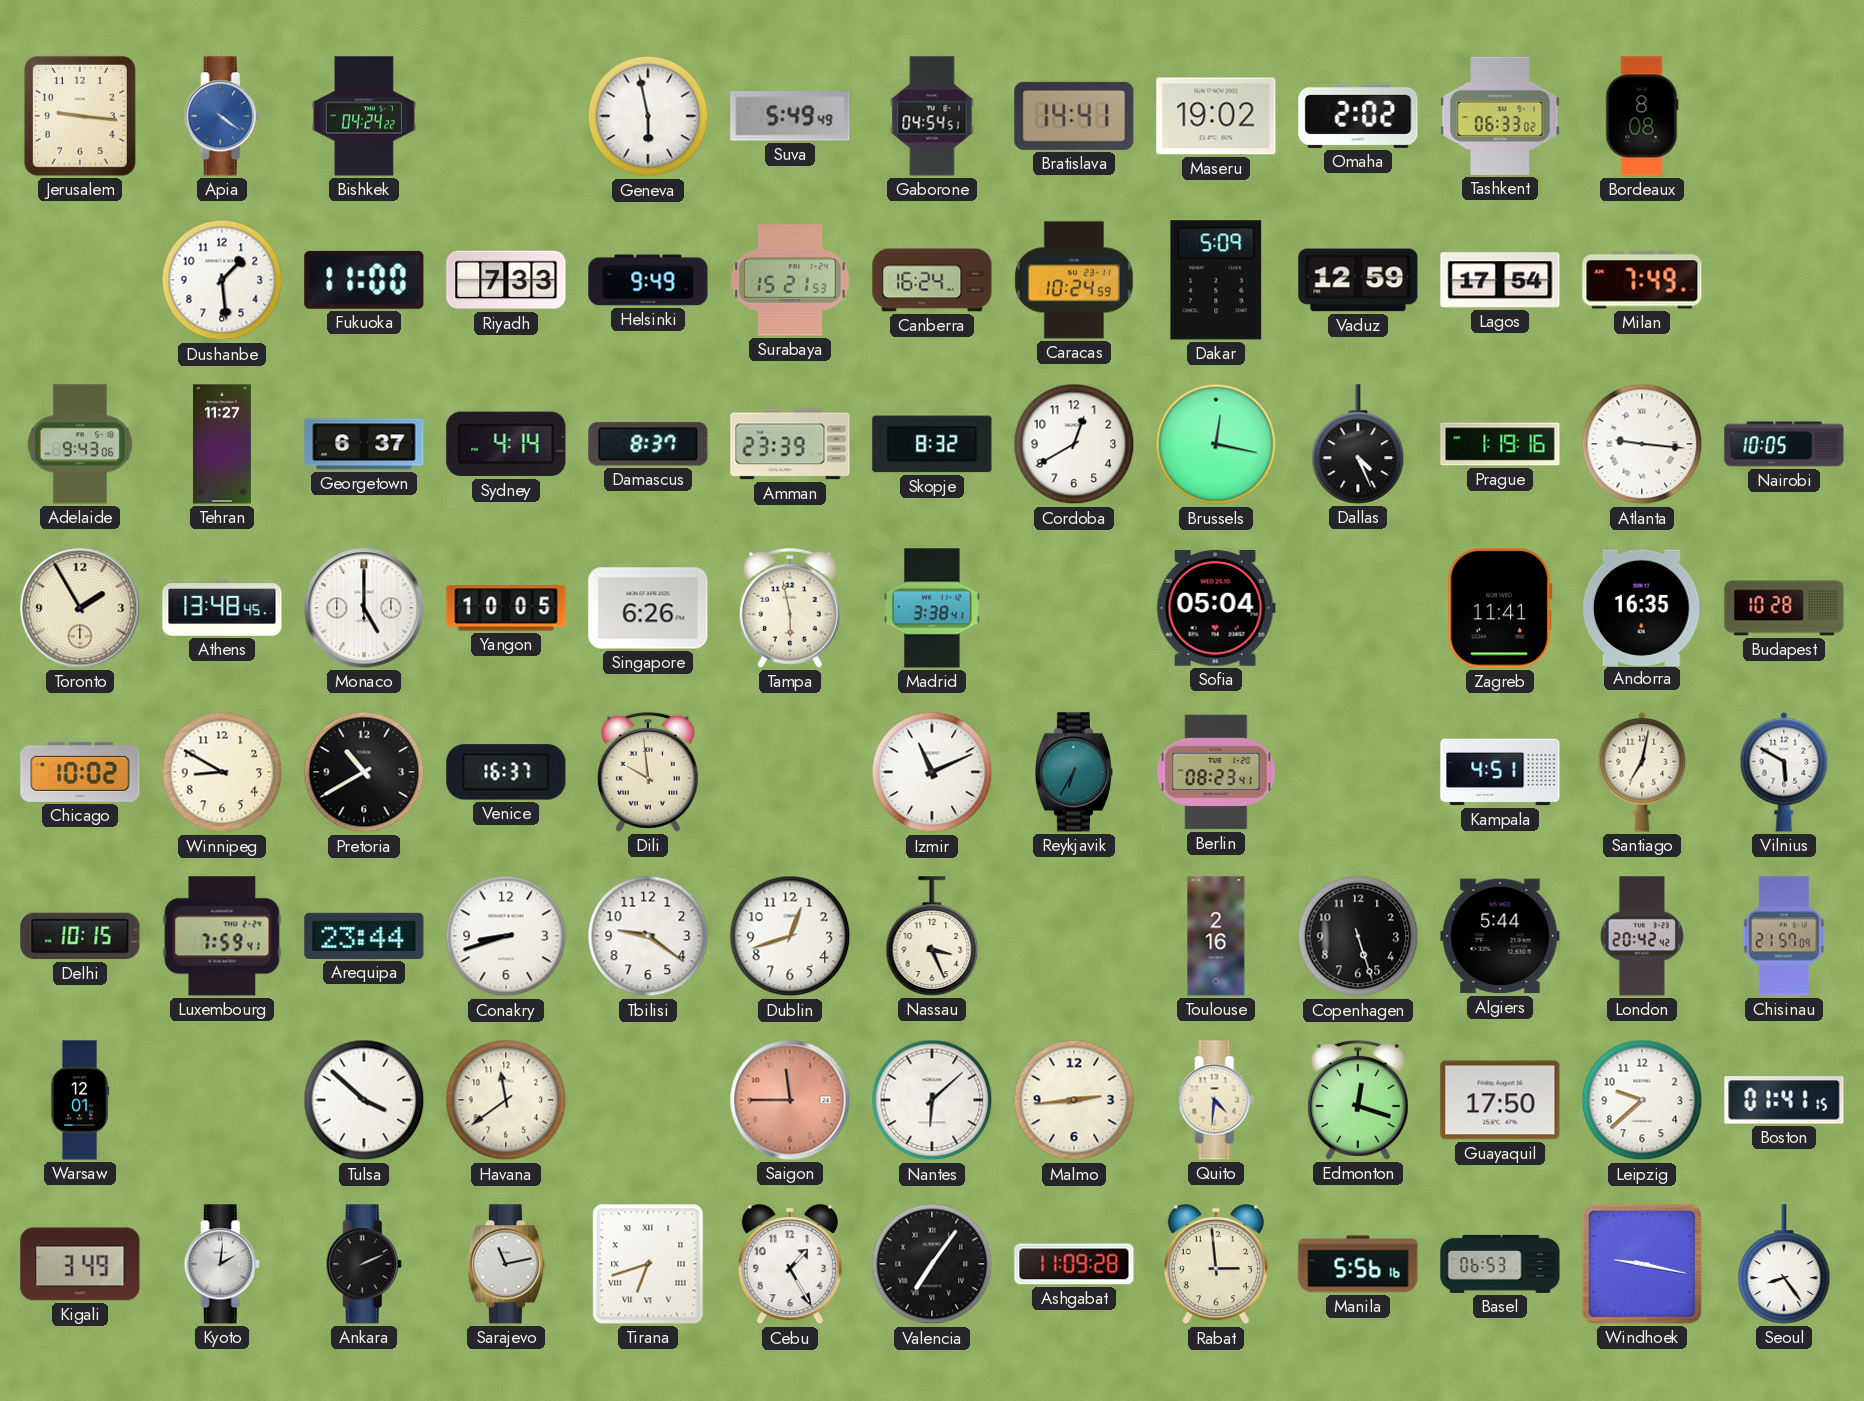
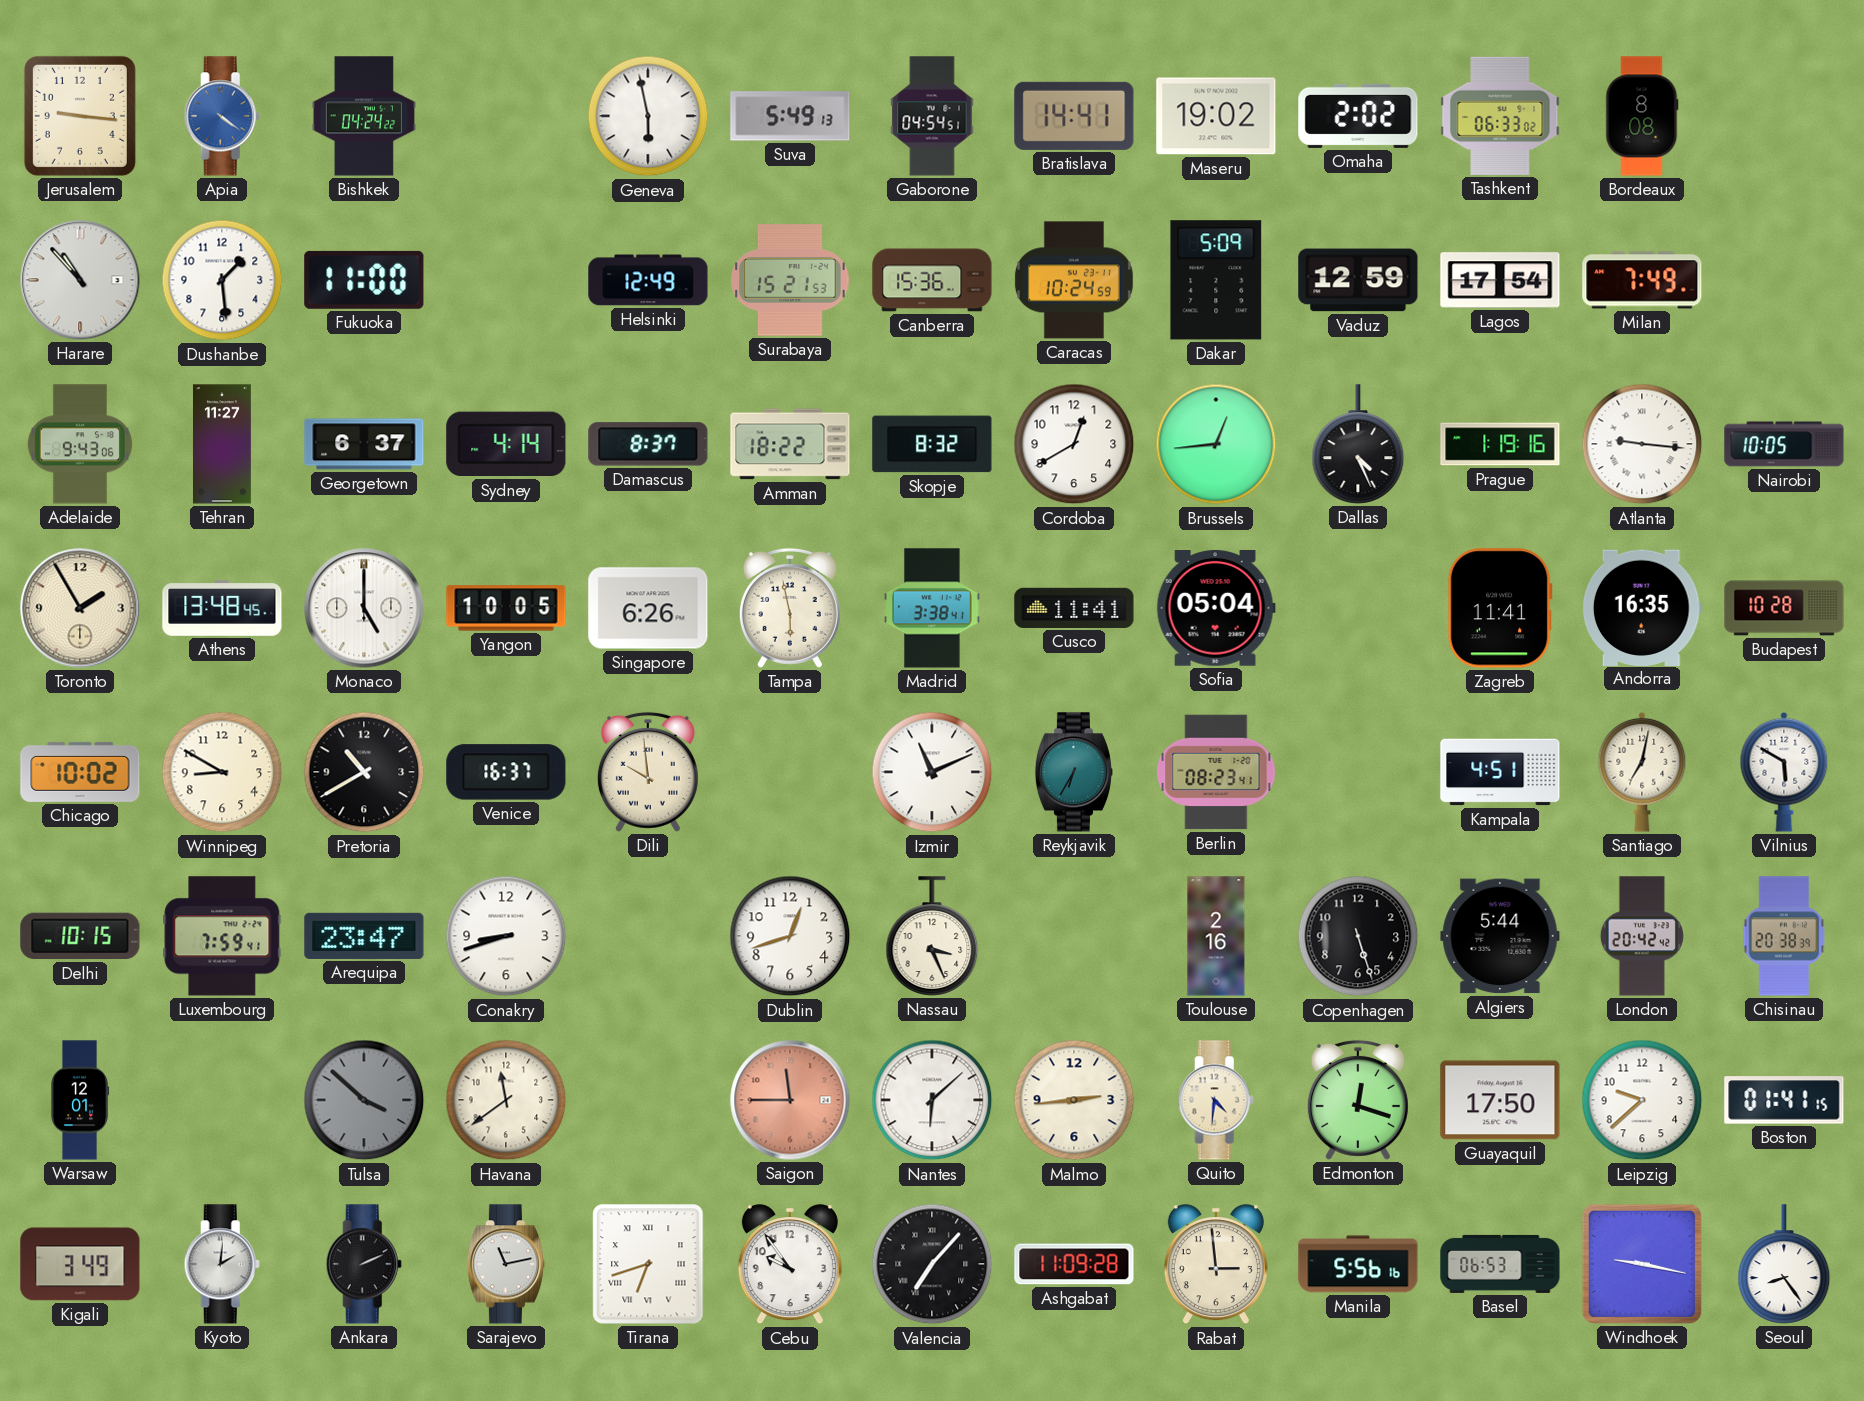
Suva: 5:49:49 -> 5:49:13 (790, 116)
Harare: none -> 10:53 (80, 280)
Riyadh: 7:33 -> none (506, 280)
Helsinki: 9:49 -> 12:49 (648, 280)
Canberra: 16:24 -> 15:36 (932, 280)
Amman: 23:39 -> 18:22 (790, 444)
Brussels: 12:17 -> 12:44 (1216, 444)
Cusco: none -> 11:41 (1074, 608)
Arequipa: 23:44 -> 23:47 (364, 936)
Tbilisi: 9:21 -> none (648, 936)
Chisinau: 21:57 -> 20:38 (1784, 936)
Tulsa dial: white -> grey (364, 1100)
Cebu: 1:25 -> 9:54 (790, 1265)
Valencia: 7:06 -> 7:07 (932, 1264)
